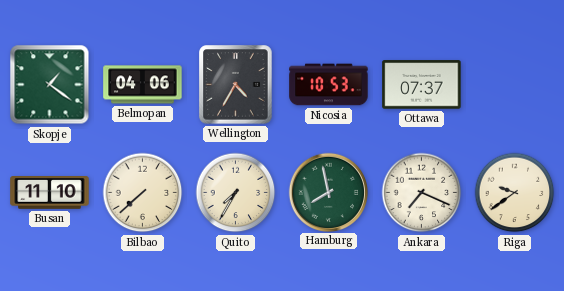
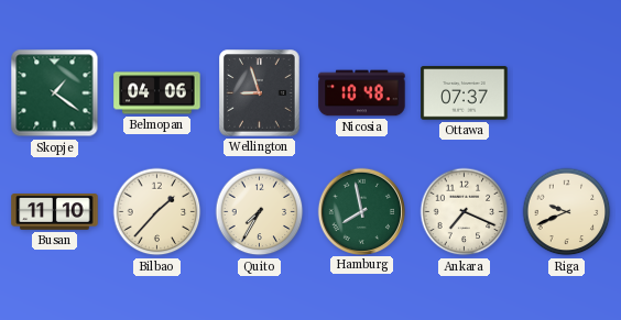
Wellington: 4:35 -> 8:57 (260, 93)
Nicosia: 10:53 -> 10:48 (362, 93)
Bilbao: 7:38 -> 1:37 (157, 212)
Riga: 9:39 -> 9:41 (567, 212)
